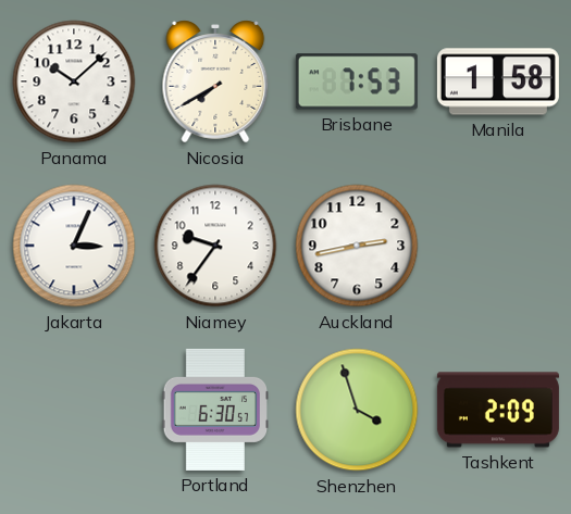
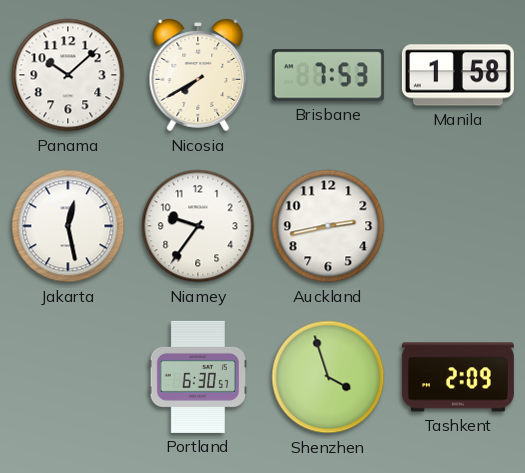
Jakarta: 3:04 -> 12:28 (68, 226)
